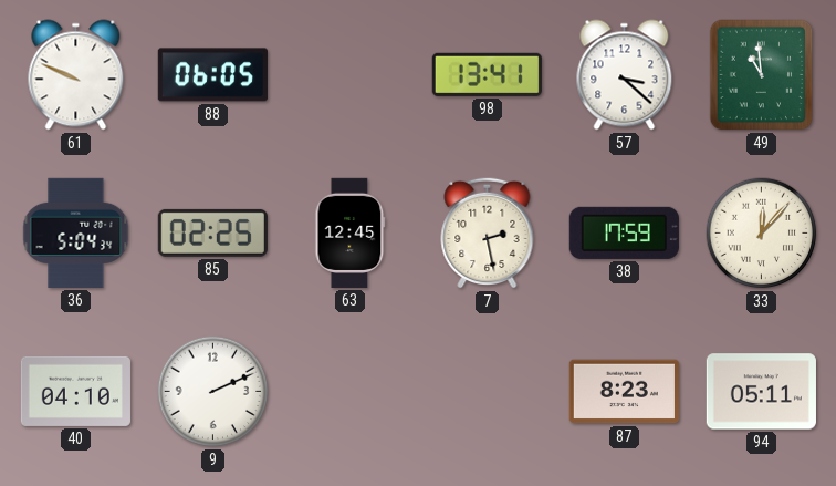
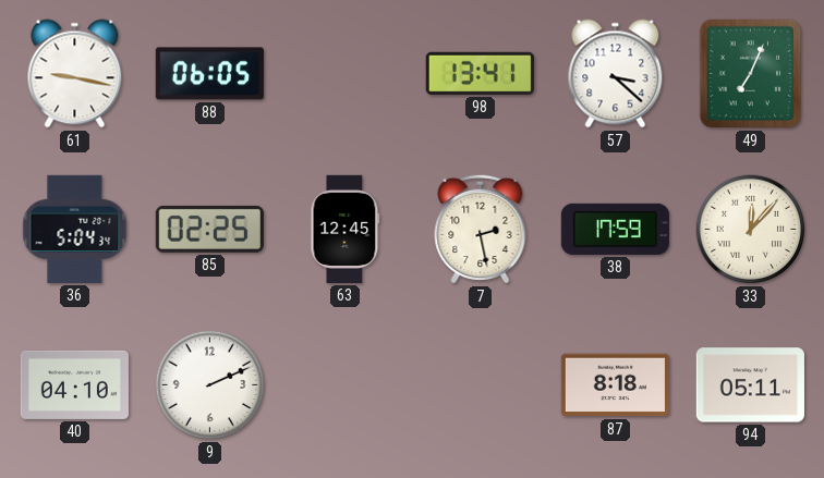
61: 9:49 -> 9:17 (75, 74)
49: 10:59 -> 7:04 (751, 74)
87: 8:23 -> 8:18 (615, 385)
